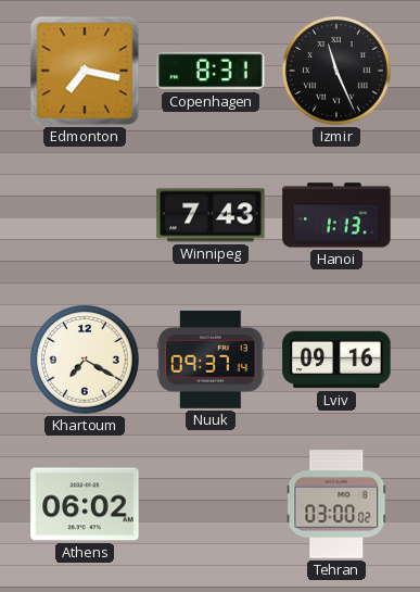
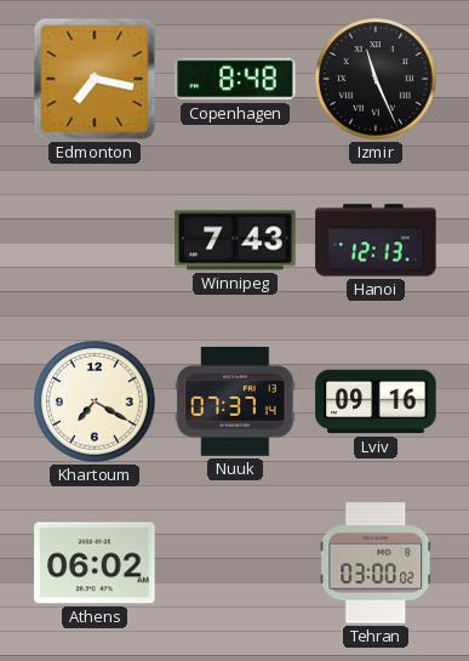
Copenhagen: 8:31 -> 8:48 (235, 79)
Hanoi: 1:13 -> 12:13 (376, 240)
Nuuk: 09:37 -> 07:37 (235, 401)
